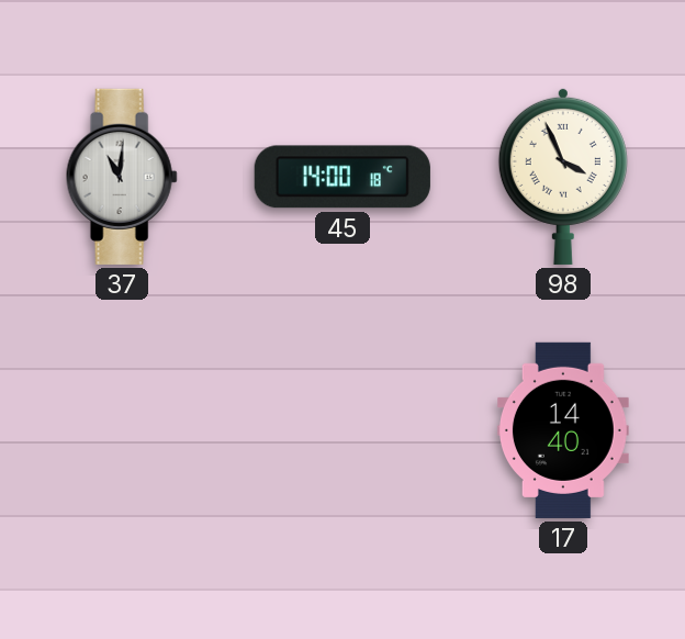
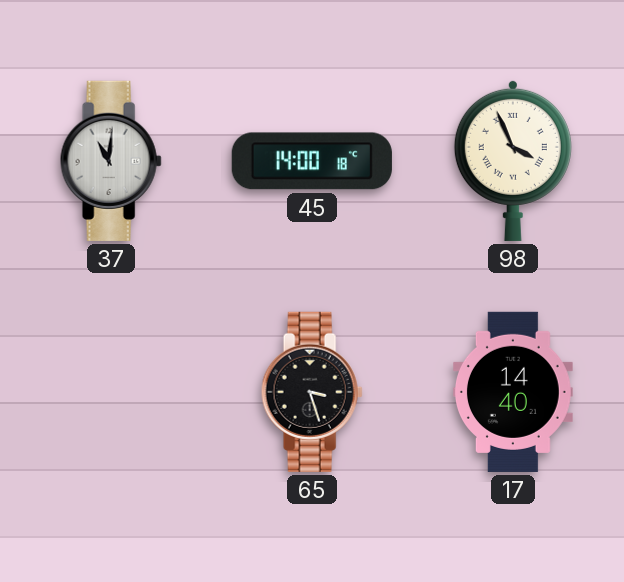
65: none -> 3:27 (312, 392)
